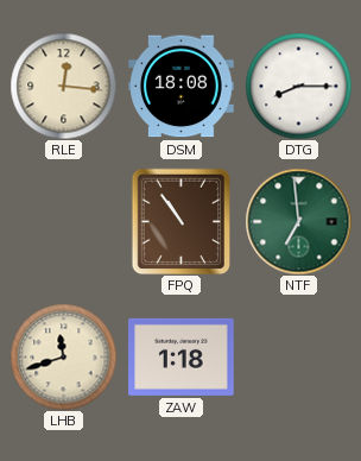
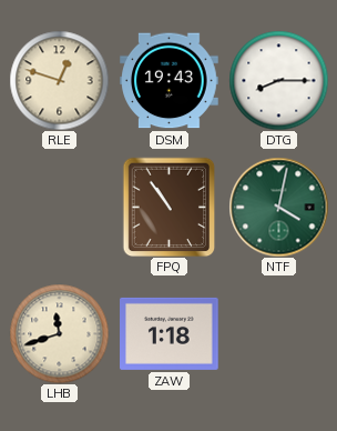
RLE: 12:16 -> 12:48 (59, 80)
DSM: 18:08 -> 19:43 (170, 81)
NTF: 6:59 -> 4:02 (278, 207)
